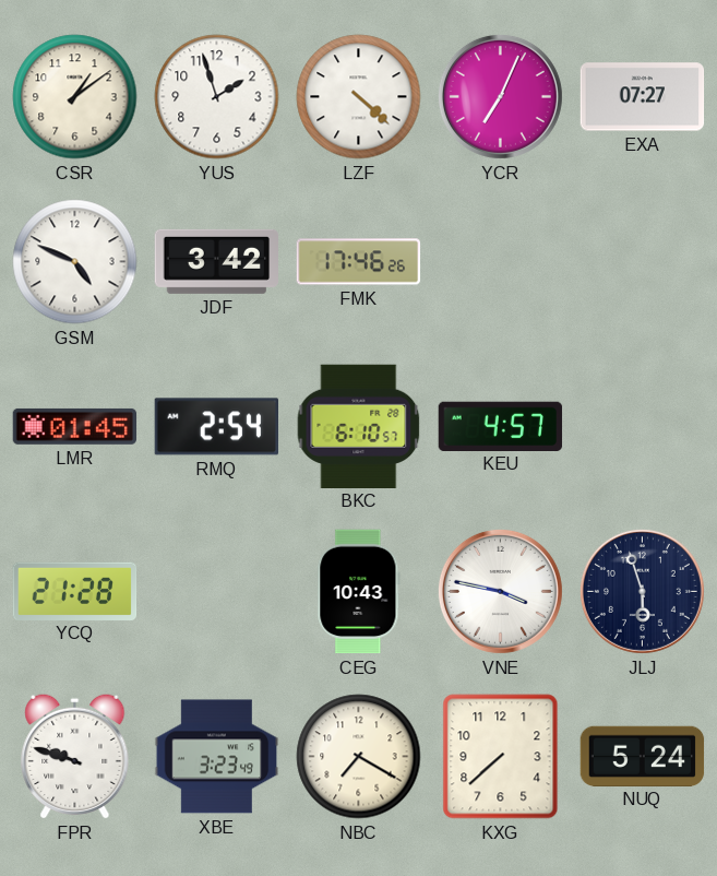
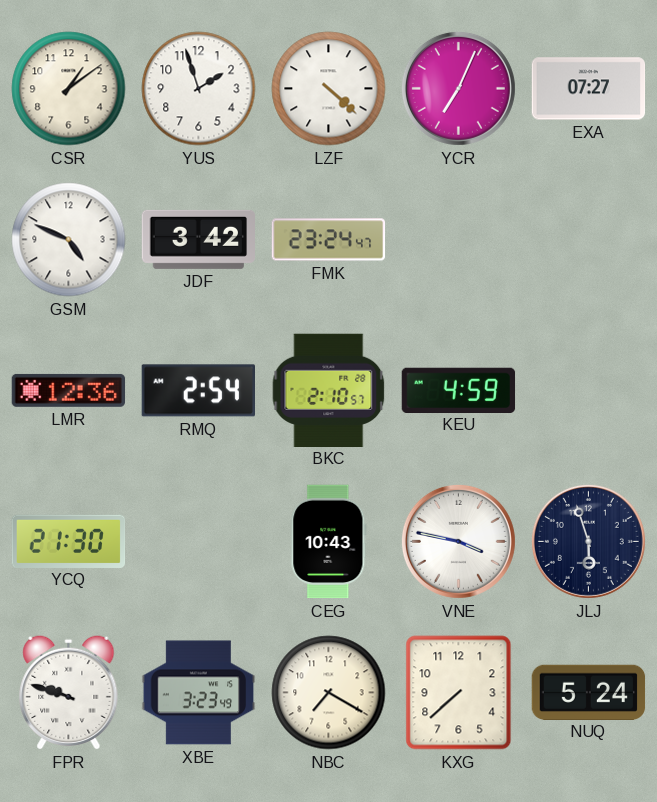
FMK: 17:46 -> 23:24 (329, 240)
LMR: 01:45 -> 12:36 (69, 390)
BKC: 6:10 -> 2:10 (329, 390)
KEU: 4:57 -> 4:59 (459, 390)
YCQ: 21:28 -> 21:30 (69, 541)
